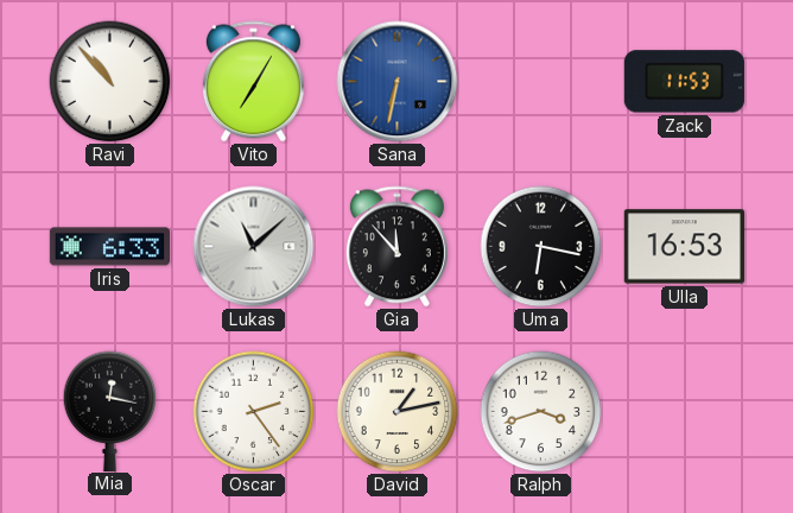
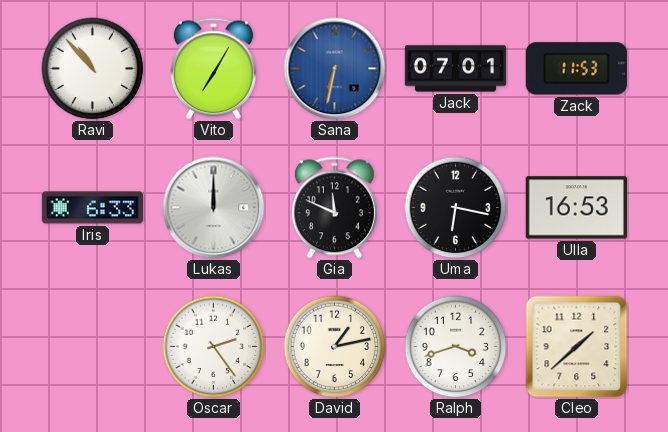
Jack: none -> 07:01 (456, 69)
Lukas: 11:08 -> 12:00 (214, 208)
Gia: 11:53 -> 11:49 (334, 208)
Mia: 12:17 -> none (110, 411)
Cleo: none -> 1:38 (577, 347)
